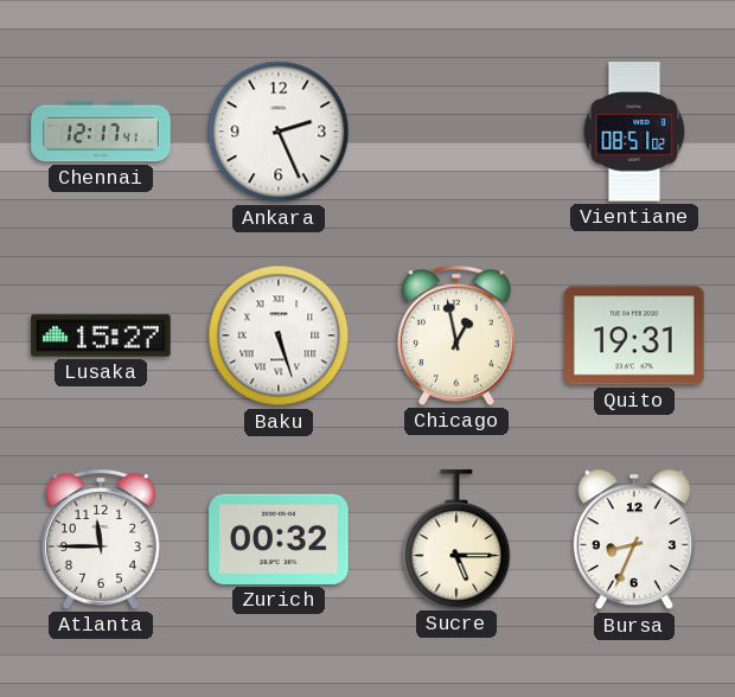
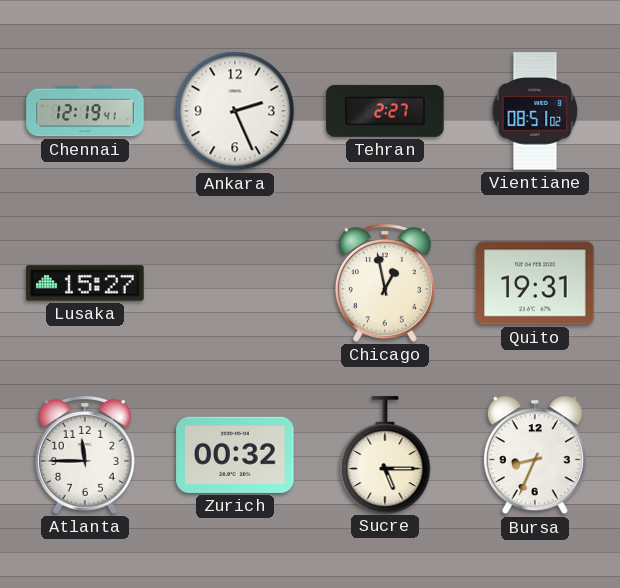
Chennai: 12:17 -> 12:19 (85, 111)
Tehran: none -> 2:27 (385, 111)
Baku: 5:27 -> none (279, 335)
